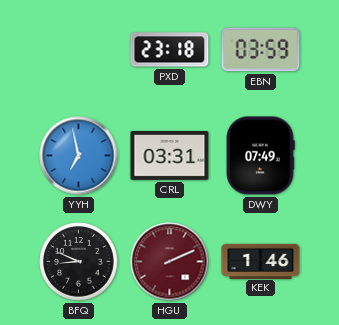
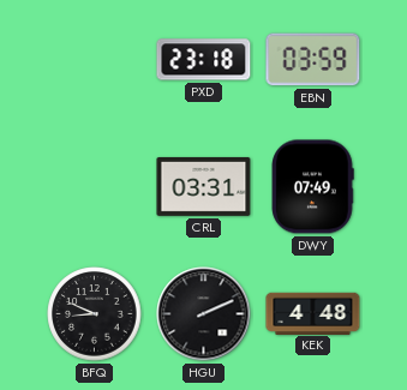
YYH: 6:58 -> none (79, 156)
HGU dial: burgundy -> black (204, 314)
KEK: 1:46 -> 4:48 (313, 313)
